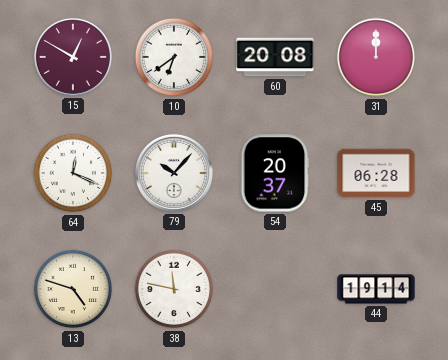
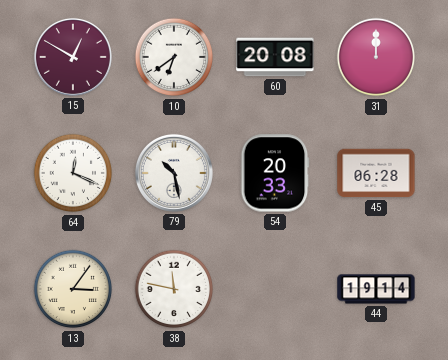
79: 10:07 -> 10:28 (174, 173)
54: 20:37 -> 20:33 (275, 173)
13: 4:48 -> 3:06 (73, 289)
